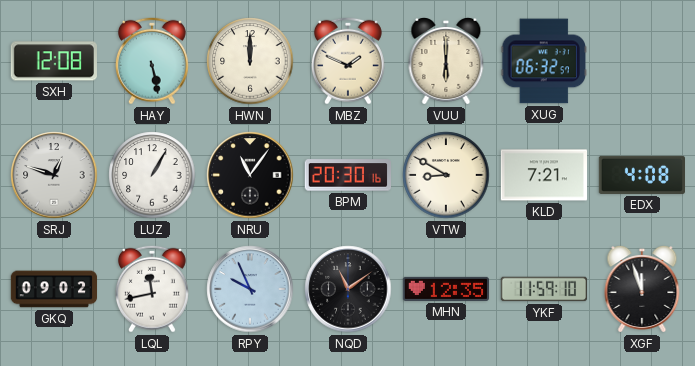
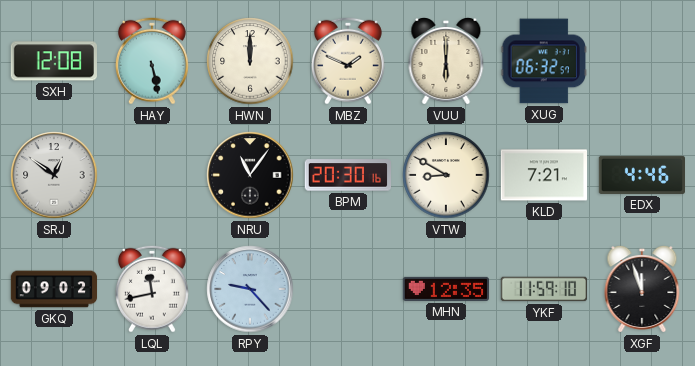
SRJ: 12:48 -> 12:51 (54, 175)
LUZ: 1:05 -> none (152, 175)
EDX: 4:08 -> 4:46 (642, 175)
RPY: 9:56 -> 9:23 (250, 289)
NQD: 11:09 -> none (348, 289)
